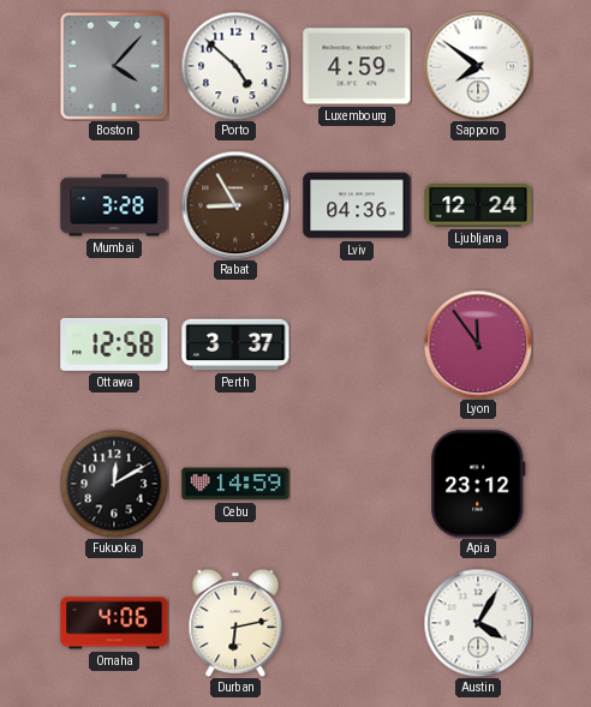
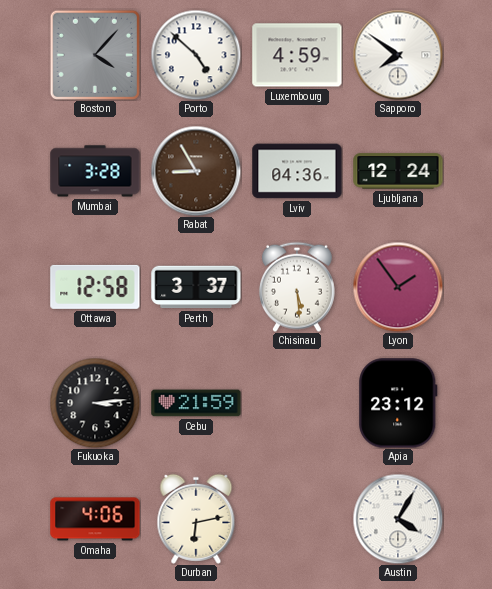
Chisinau: none -> 5:29 (297, 287)
Lyon: 11:54 -> 1:54 (398, 287)
Fukuoka: 12:10 -> 3:14 (95, 403)
Cebu: 14:59 -> 21:59 (196, 403)
